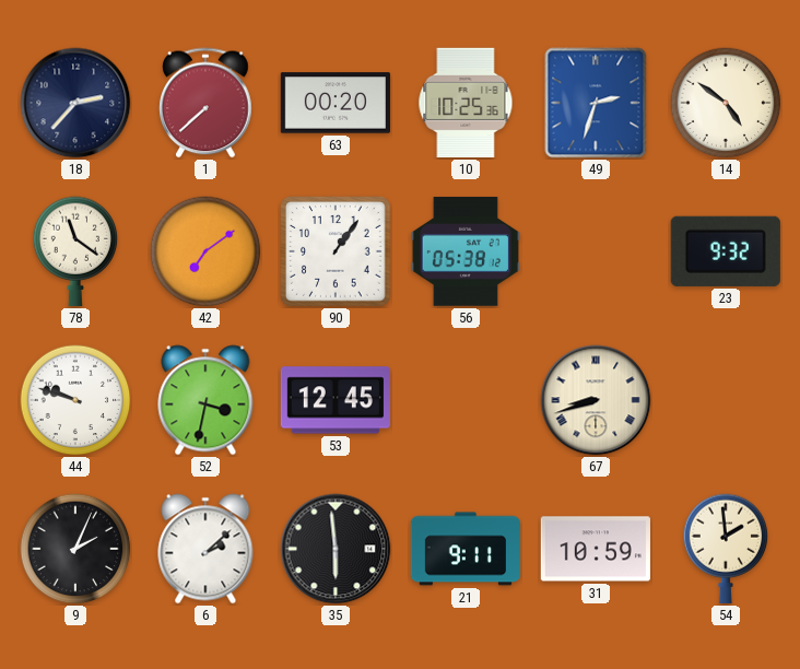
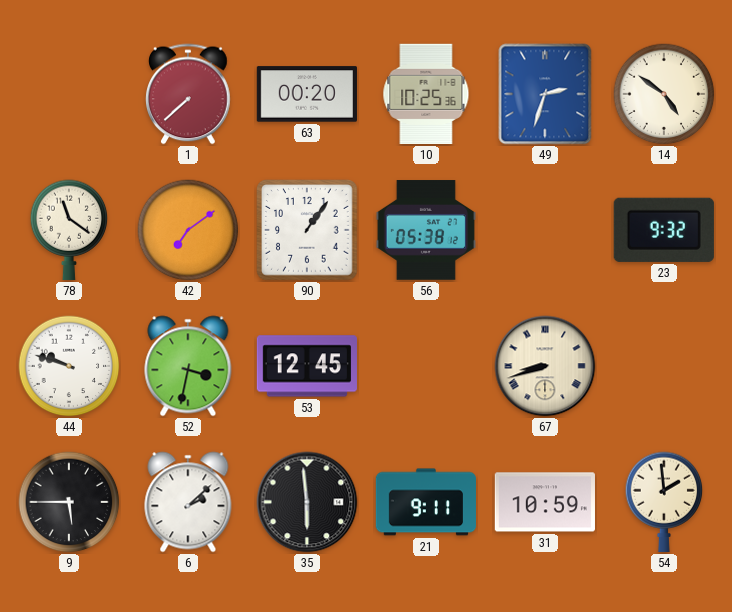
18: 2:37 -> none (75, 103)
9: 2:04 -> 5:45 (69, 502)
